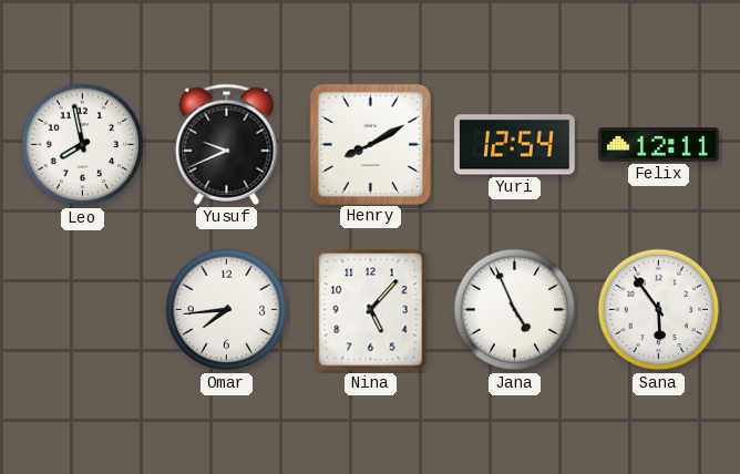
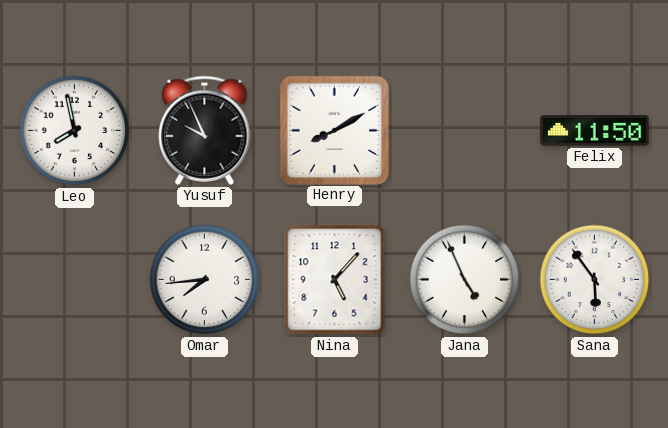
Yusuf: 9:41 -> 9:56 (205, 130)
Yuri: 12:54 -> none (515, 145)
Felix: 12:11 -> 11:50 (595, 131)
